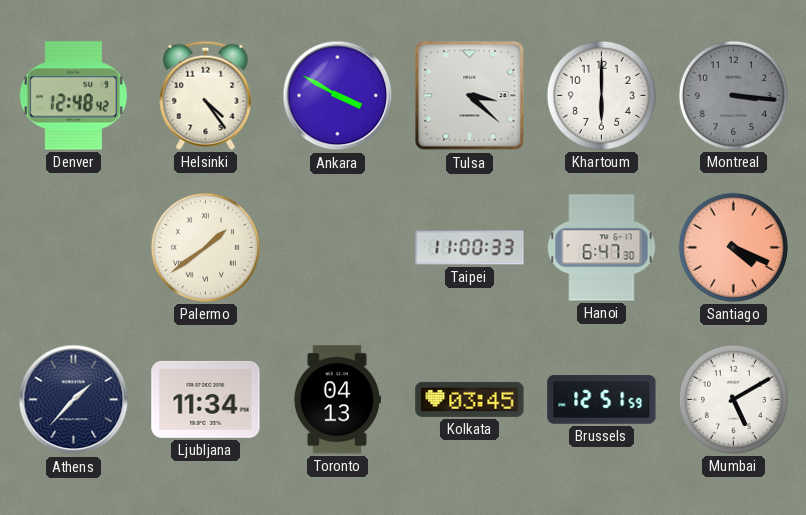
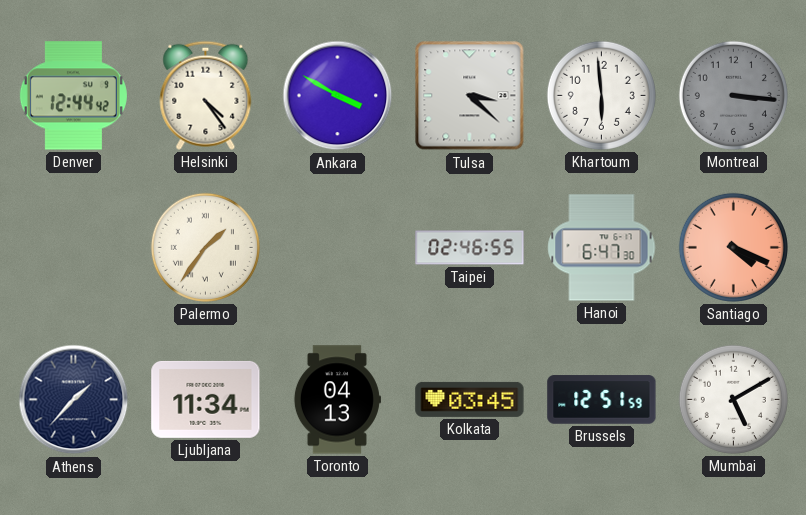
Denver: 12:48 -> 12:44 (73, 96)
Khartoum: 6:00 -> 5:59 (601, 95)
Palermo: 1:39 -> 1:36 (205, 247)
Taipei: 11:00 -> 02:46 (470, 248)
